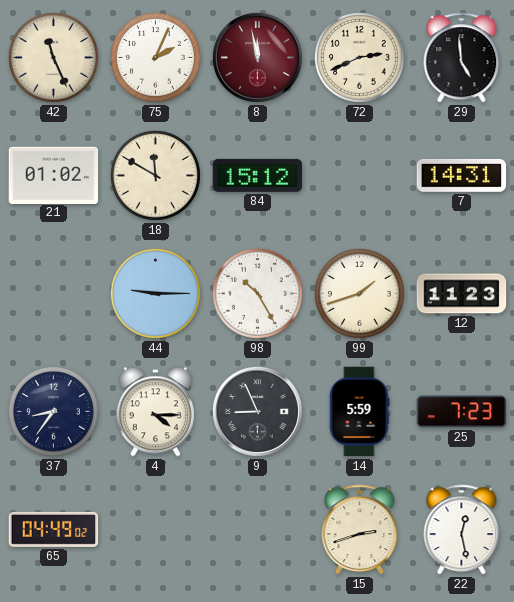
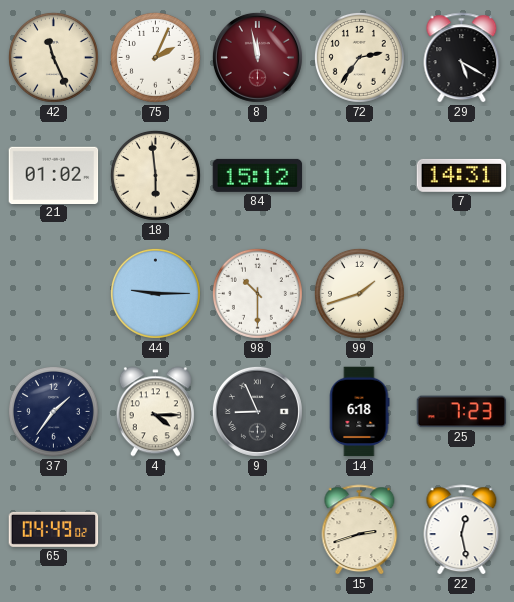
72: 2:41 -> 2:36 (359, 57)
29: 4:59 -> 5:20 (462, 58)
18: 11:50 -> 5:59 (155, 175)
98: 10:25 -> 10:30 (257, 293)
12: 11:23 -> none (462, 294)
37: 8:36 -> 1:36 (53, 411)
14: 5:59 -> 6:18 (359, 412)
